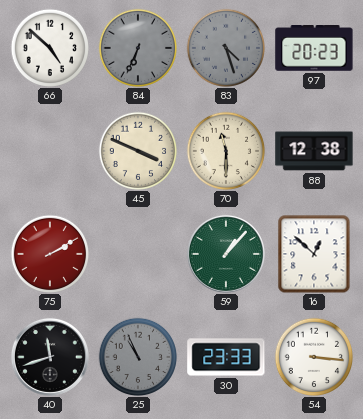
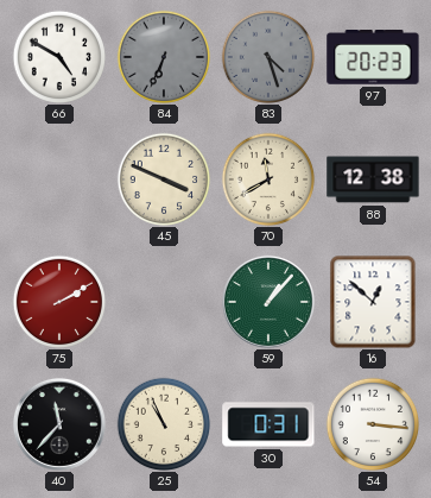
66: 4:52 -> 4:50 (59, 57)
70: 11:30 -> 11:40 (268, 179)
40: 11:42 -> 11:37 (59, 424)
25 dial: grey -> cream (164, 424)
30: 23:33 -> 0:31 (268, 424)
